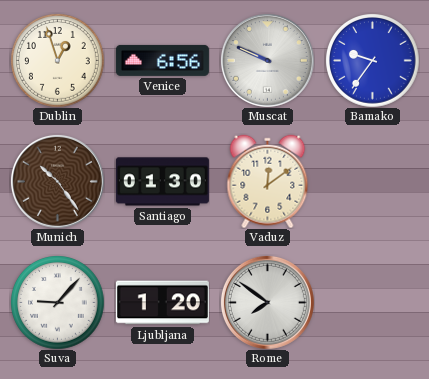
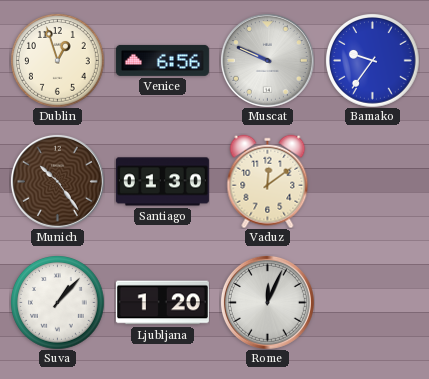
Suva: 9:07 -> 1:07 (58, 303)
Rome: 7:51 -> 12:04 (267, 302)
